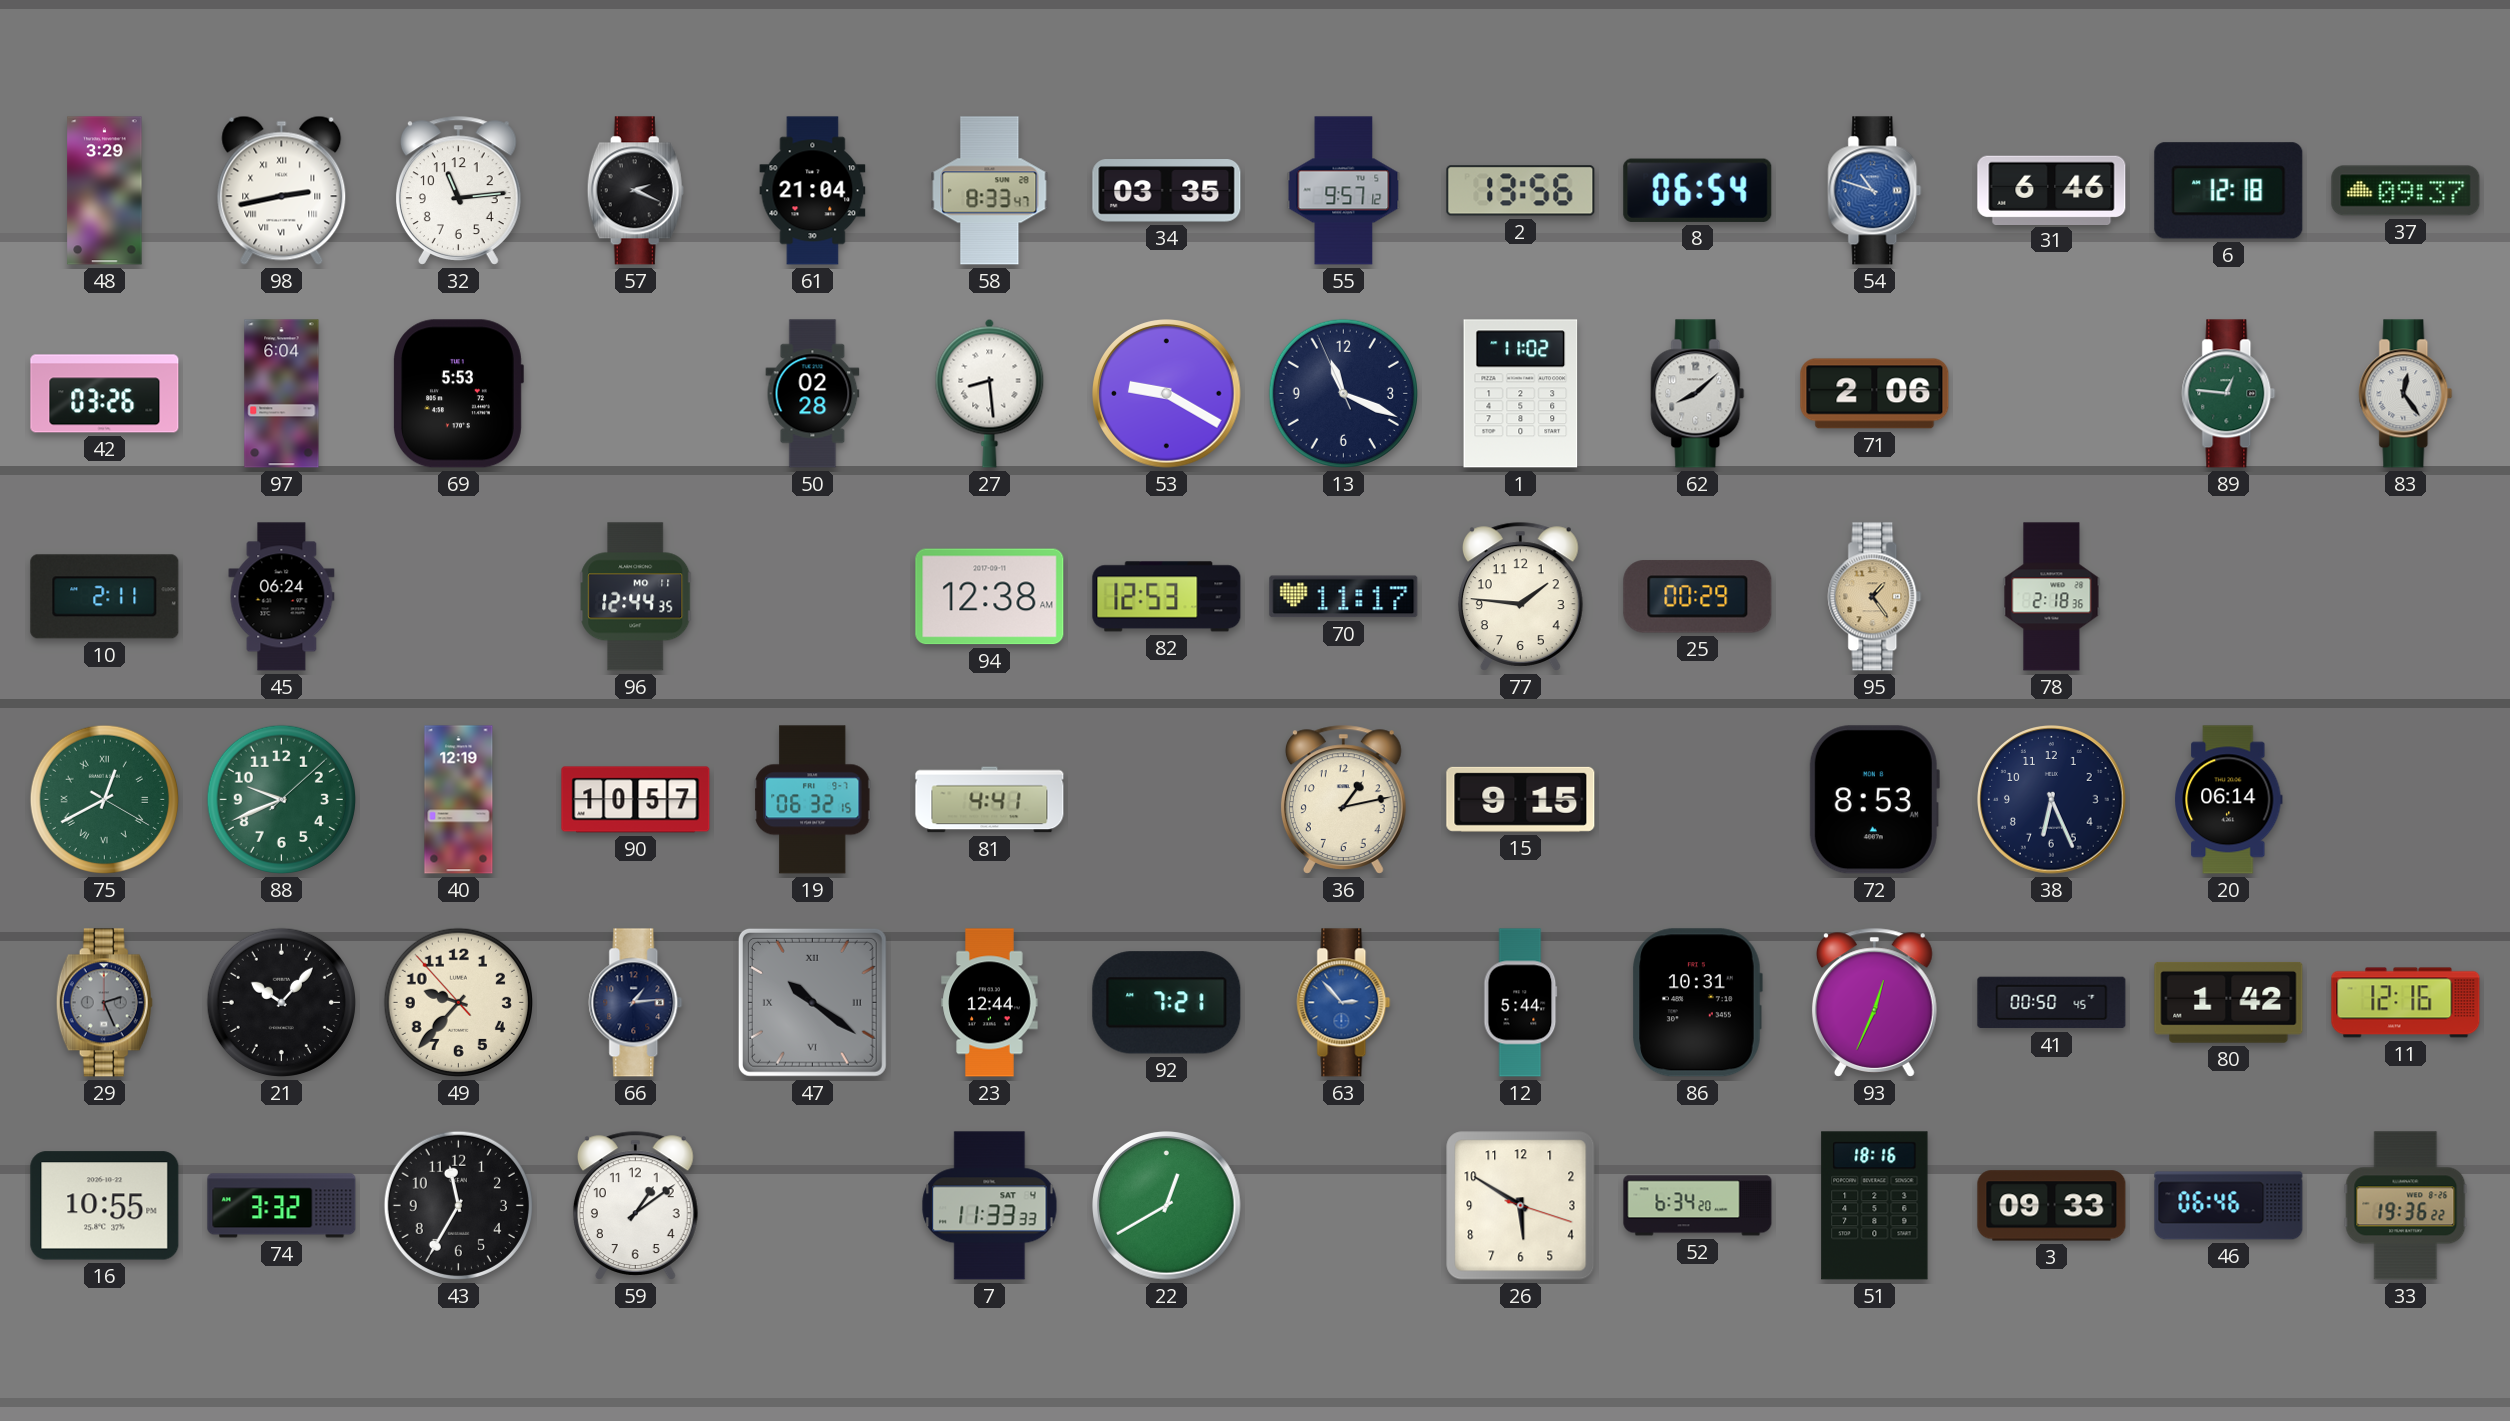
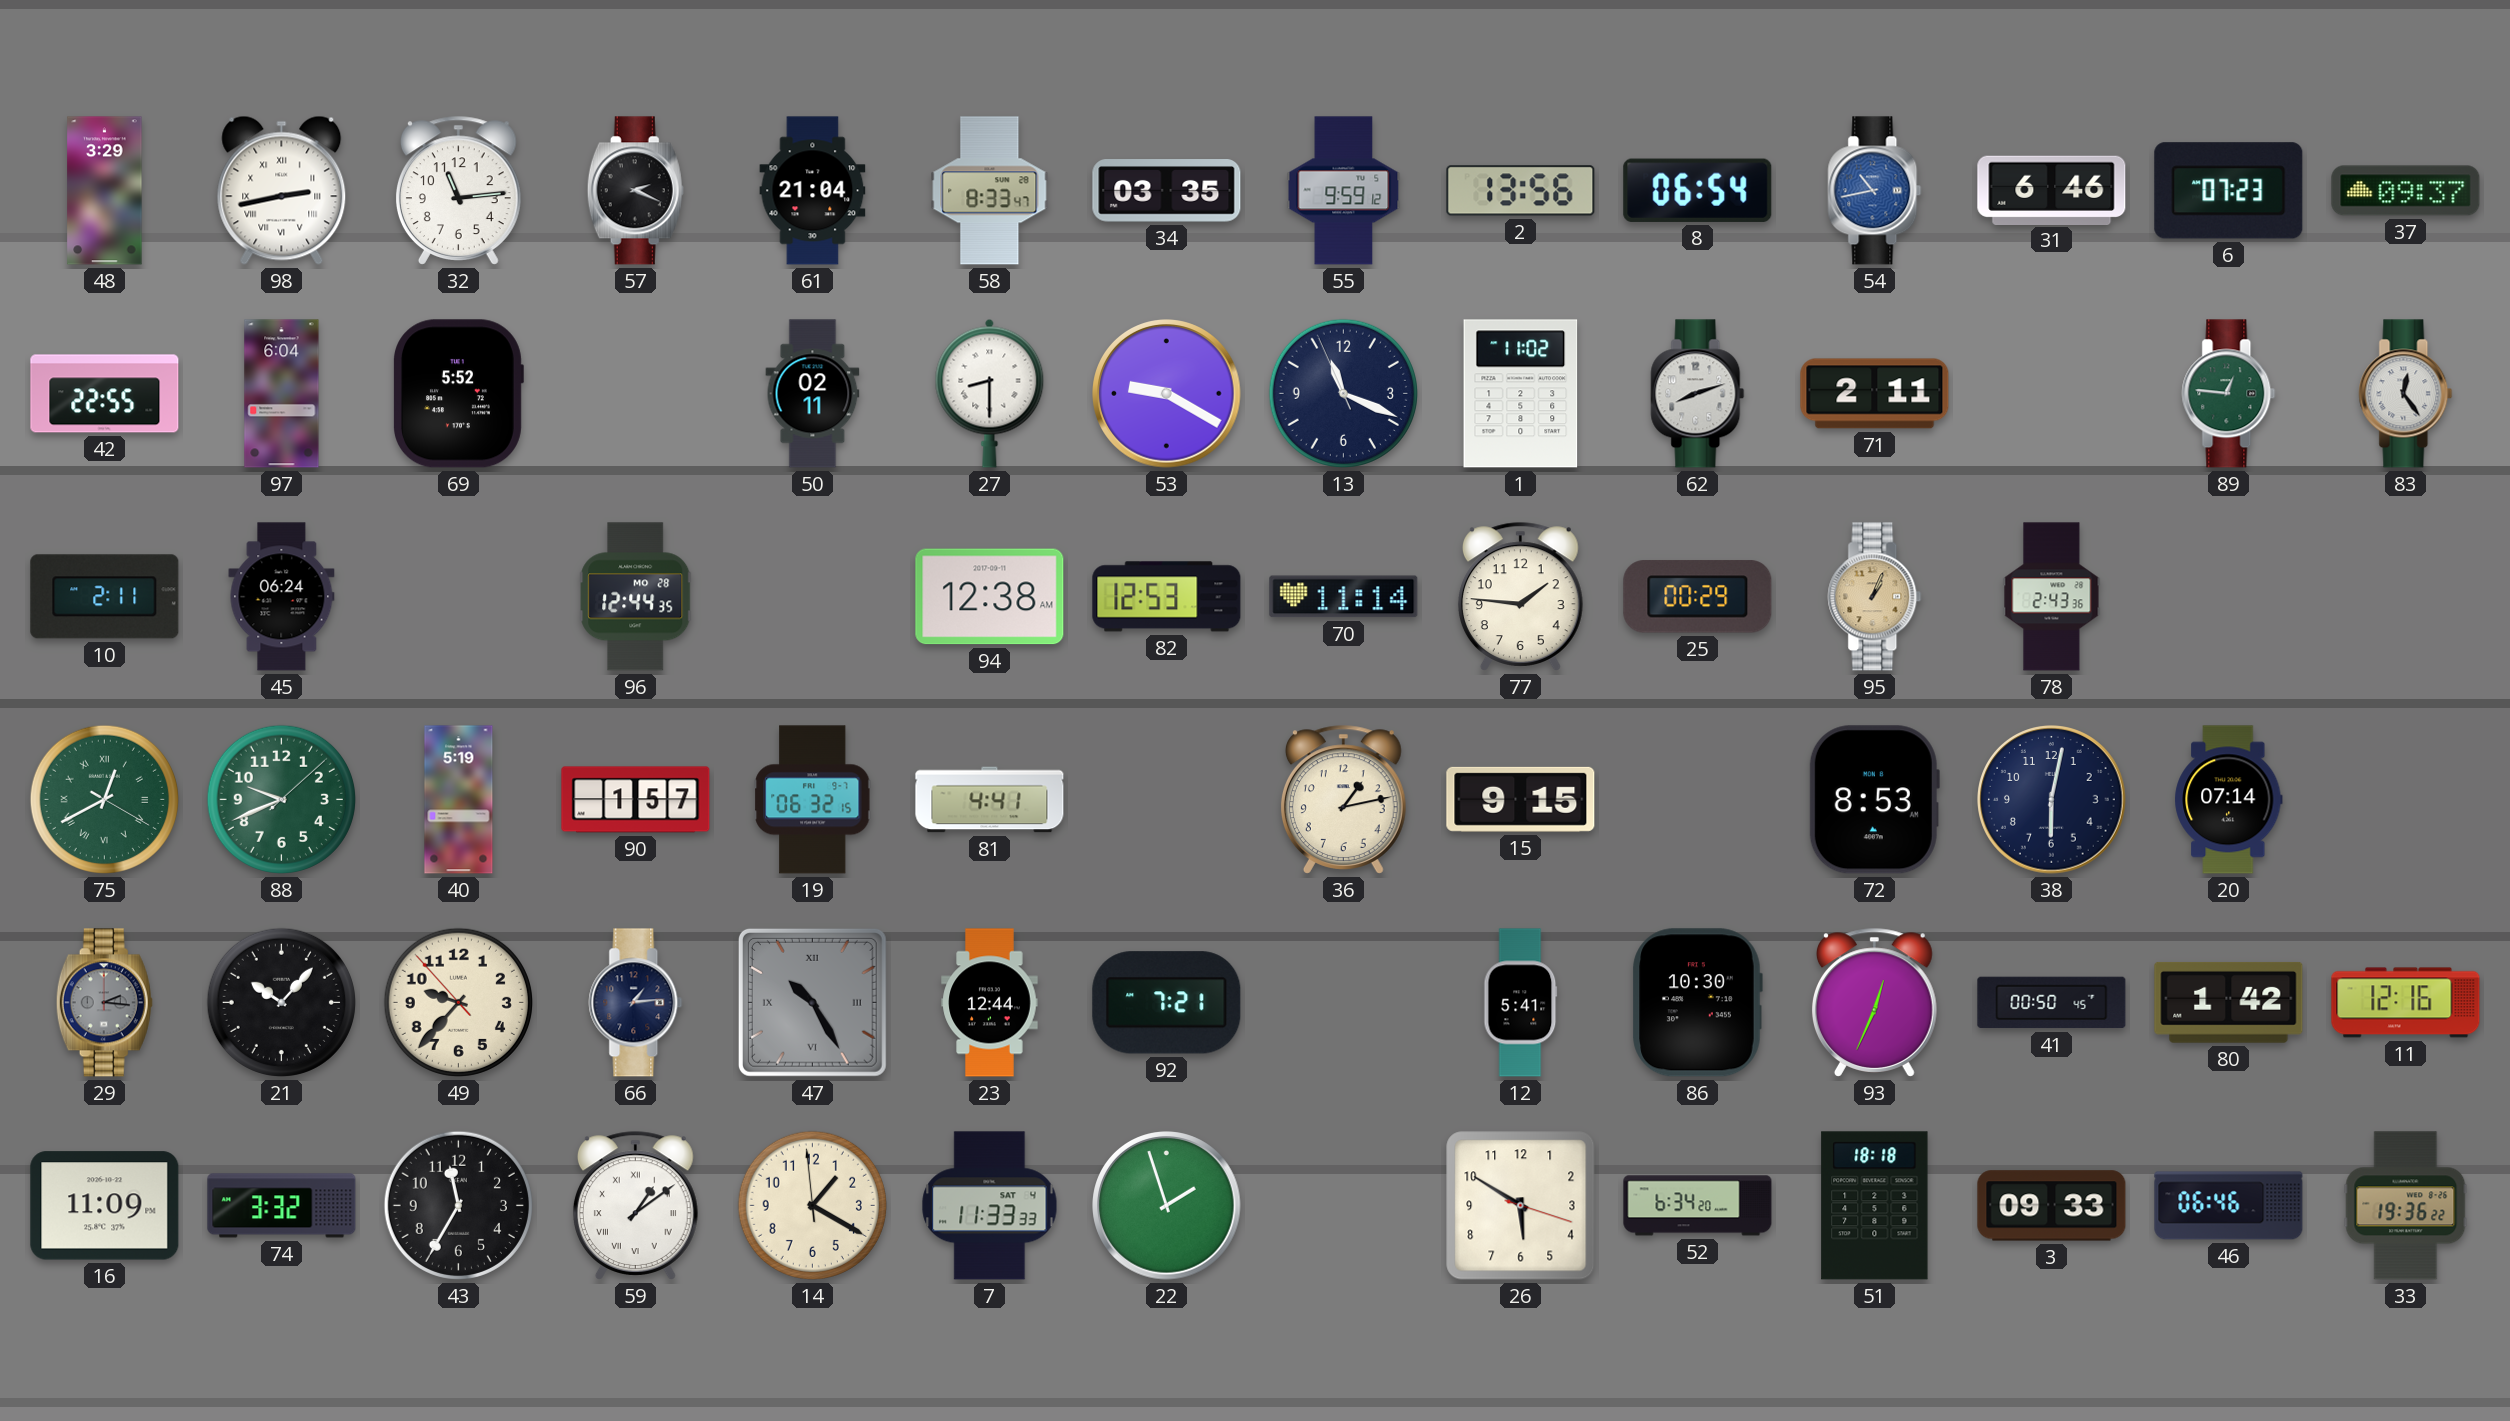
55: 9:57 -> 9:59 (1344, 191)
54: 10:48 -> 10:43 (1875, 191)
6: 12:18 -> 07:23 (2229, 191)
42: 03:26 -> 22:55 (105, 394)
69: 5:53 -> 5:52 (459, 394)
50: 02:28 -> 02:11 (813, 394)
27: 8:29 -> 8:30 (990, 393)
62: 8:08 -> 8:12 (1698, 394)
71: 2:06 -> 2:11 (1875, 394)
96 date: MO 11 -> MO 28 (636, 597)
70: 11:17 -> 11:14 (1344, 597)
95: 1:24 -> 1:04 (1875, 597)
78: 2:18 -> 2:43 (2052, 597)
40: 12:19 -> 5:19 (459, 800)
90: 10:57 -> 1:57 (636, 800)
38: 6:26 -> 6:02 (2052, 800)
20: 06:14 -> 07:14 (2229, 800)
29: 2:26 -> 2:16 (104, 1003)
47: 10:21 -> 10:25 (812, 1002)
63: 2:53 -> none (1344, 1003)
12: 5:44 -> 5:41 (1521, 1003)
86: 10:31 -> 10:30 (1697, 1003)
16: 10:55 -> 11:09 (105, 1206)
59 numerals: Arabic -> Roman (635, 1205)
14: none -> 1:19 (812, 1205)
22: 12:40 -> 1:57 (1167, 1206)
51: 18:16 -> 18:18 (1875, 1206)
